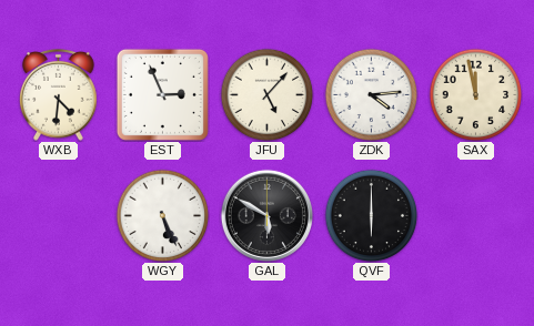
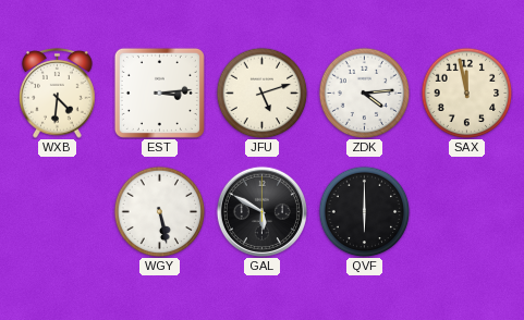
EST: 2:56 -> 3:14 (159, 93)
JFU: 5:07 -> 5:12 (261, 93)
WGY: 5:26 -> 5:28 (159, 211)
